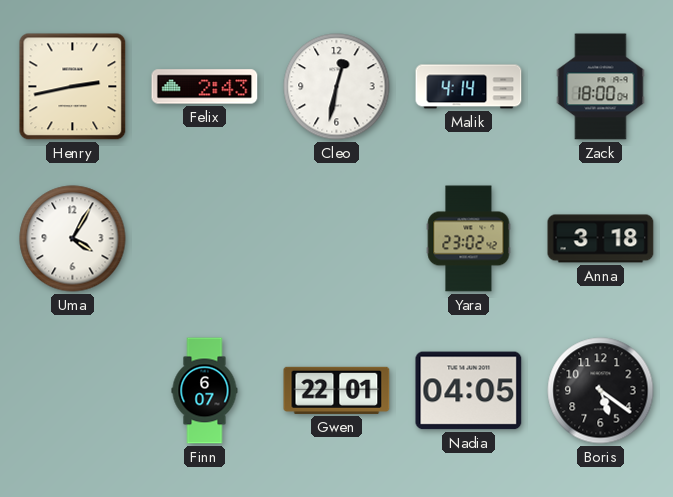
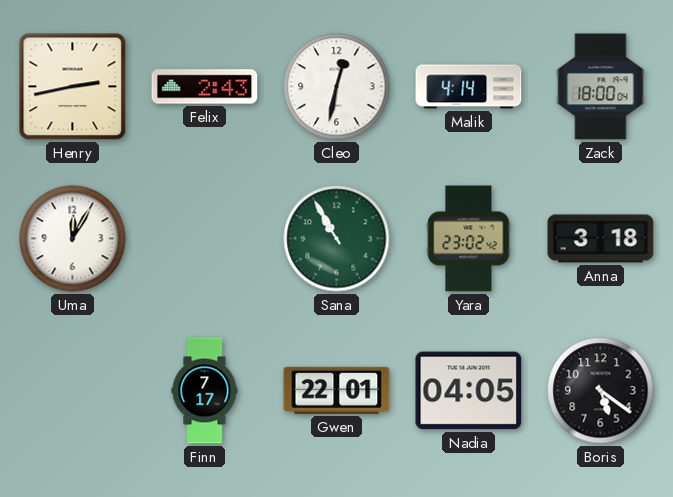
Uma: 4:05 -> 12:05 (73, 239)
Sana: none -> 10:55 (337, 239)
Finn: 6:07 -> 7:17 (205, 391)
